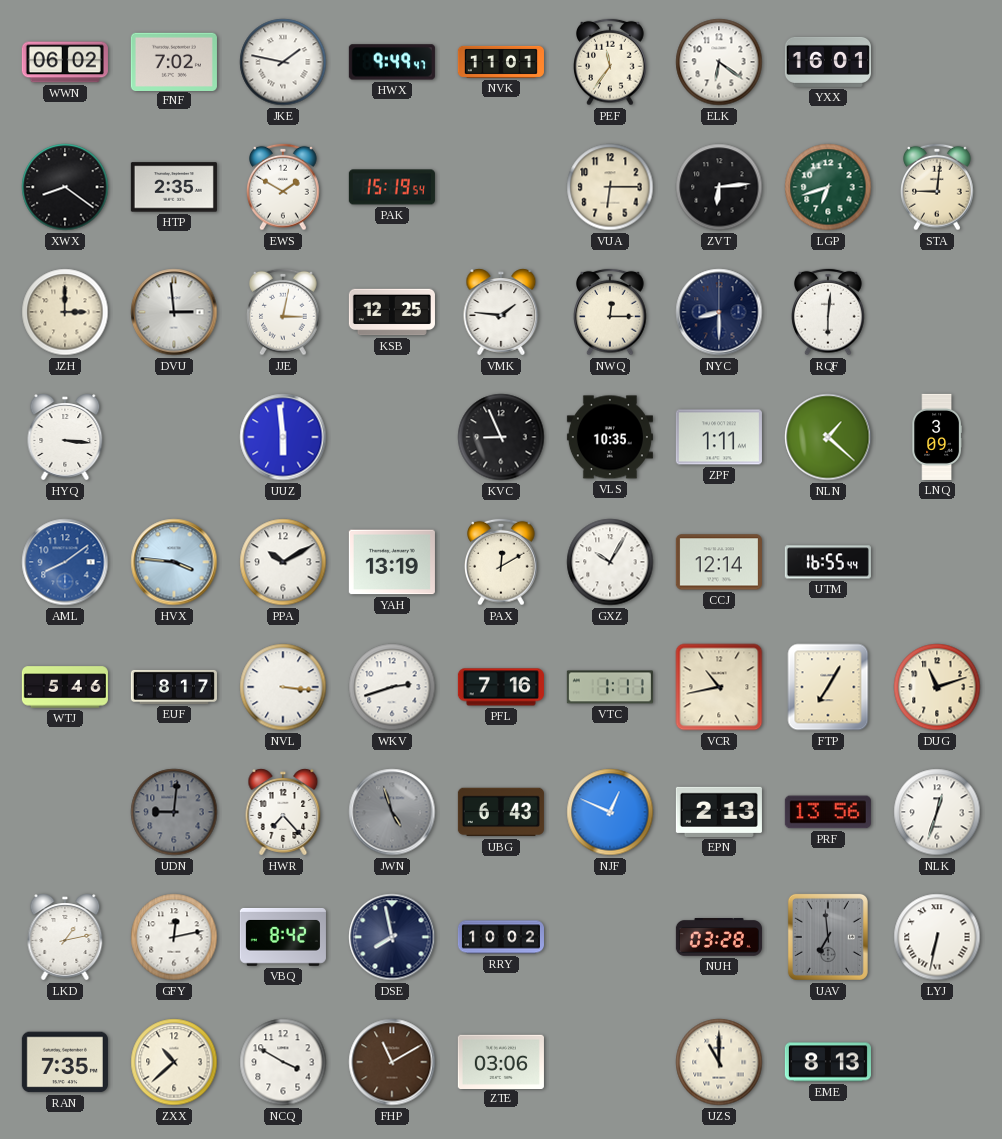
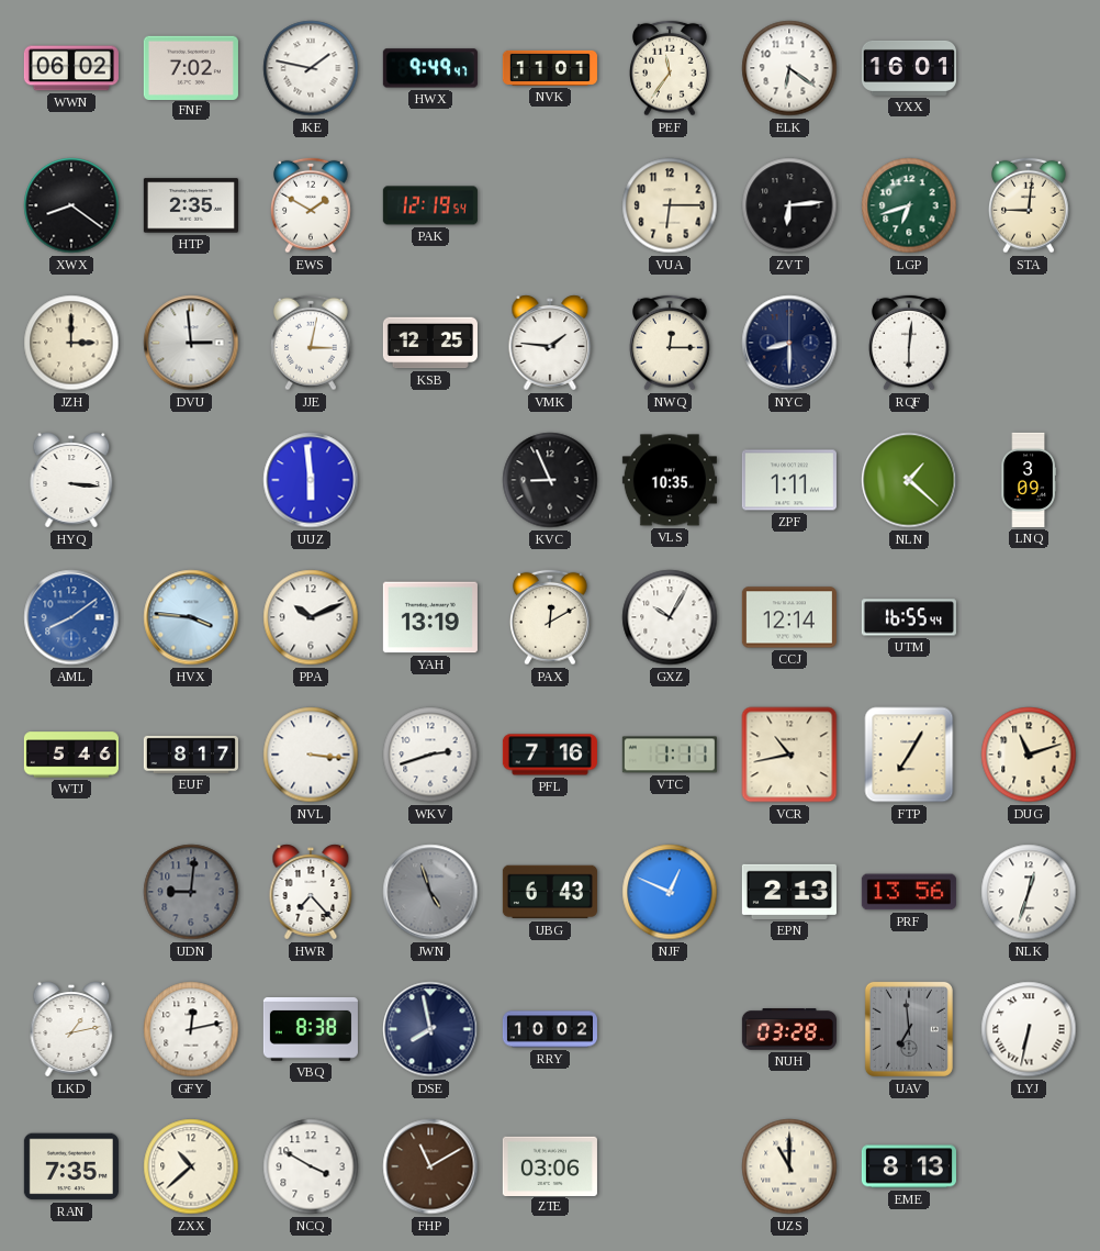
PAK: 15:19 -> 12:19 (430, 205)
PPA: 10:10 -> 10:11 (311, 617)
VBQ: 8:42 -> 8:38 (311, 1029)
